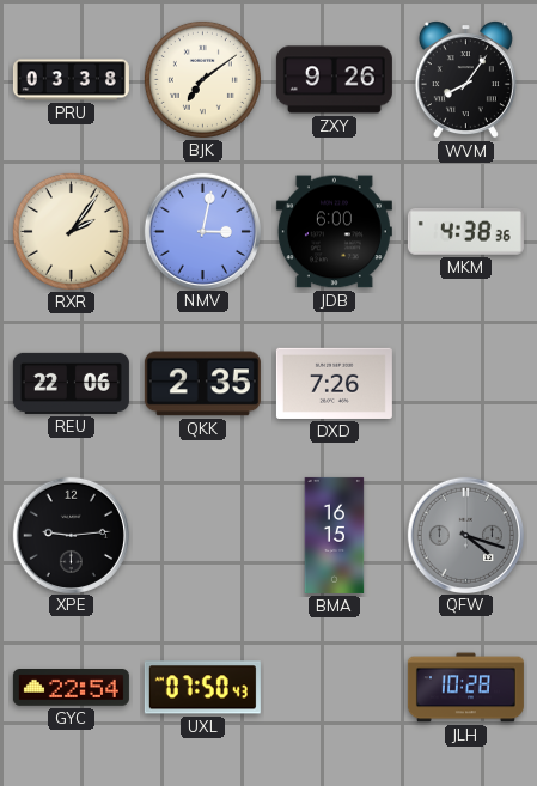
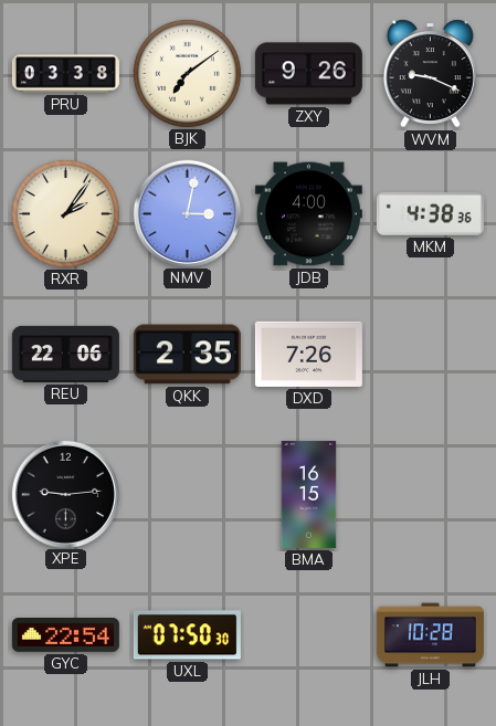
WVM: 8:06 -> 9:19 (430, 74)
JDB: 6:00 -> 4:00 (308, 214)
QFW: 4:18 -> none (465, 535)
UXL: 07:50:43 -> 07:50:30 (187, 635)
